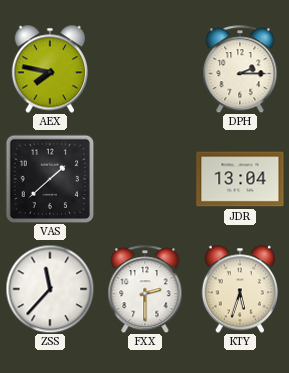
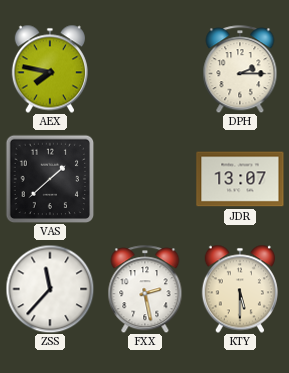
JDR: 13:04 -> 13:07 (240, 179)
FXX: 2:30 -> 2:28 (145, 289)
KTY: 5:33 -> 5:30 (239, 289)
